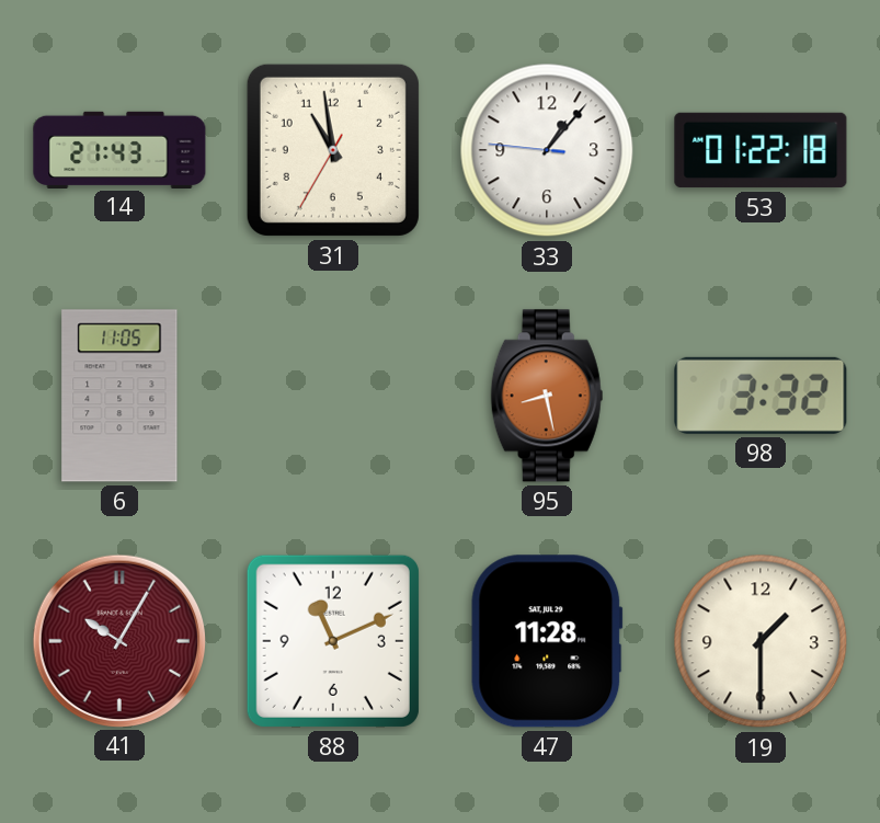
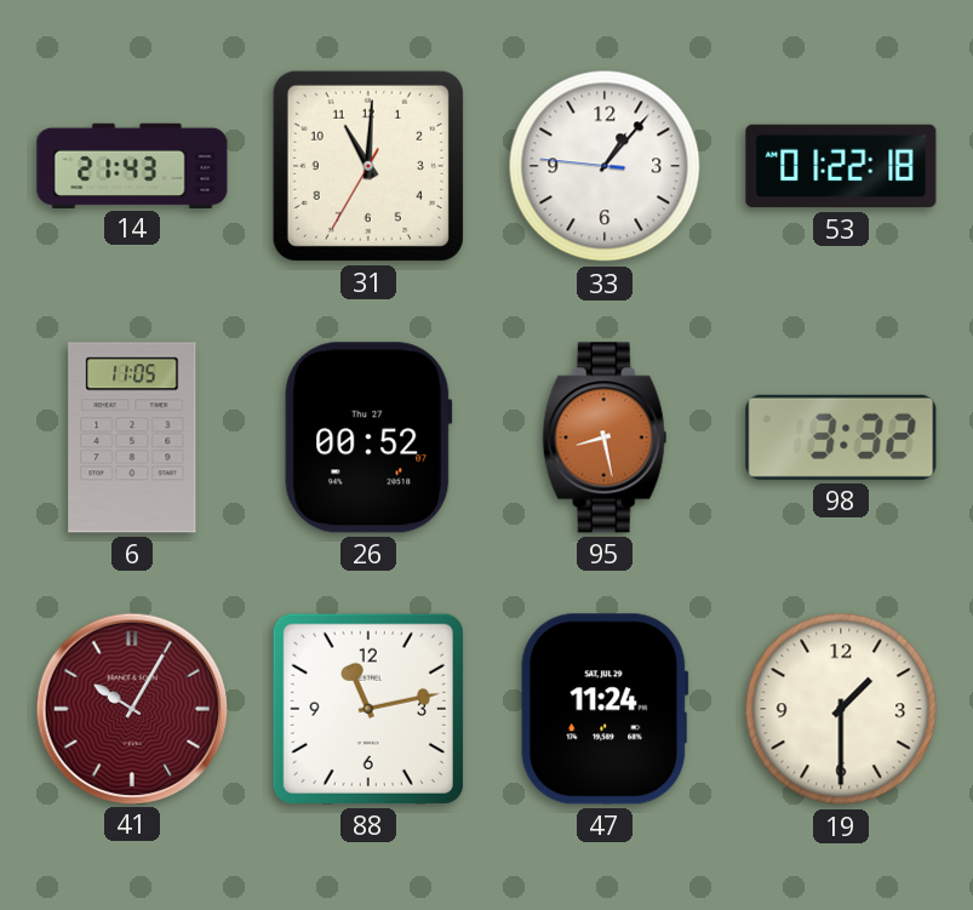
31: 10:58 -> 11:00 (368, 166)
26: none -> 00:52 (368, 437)
88: 11:11 -> 11:13 (368, 709)
47: 11:28 -> 11:24 (605, 709)
